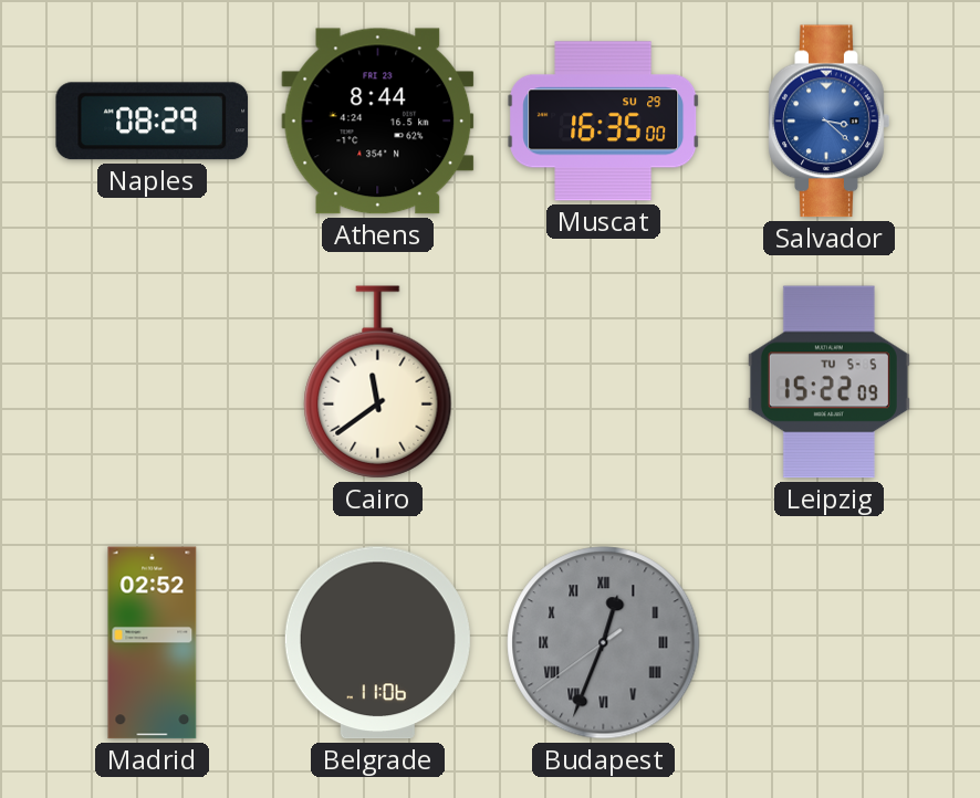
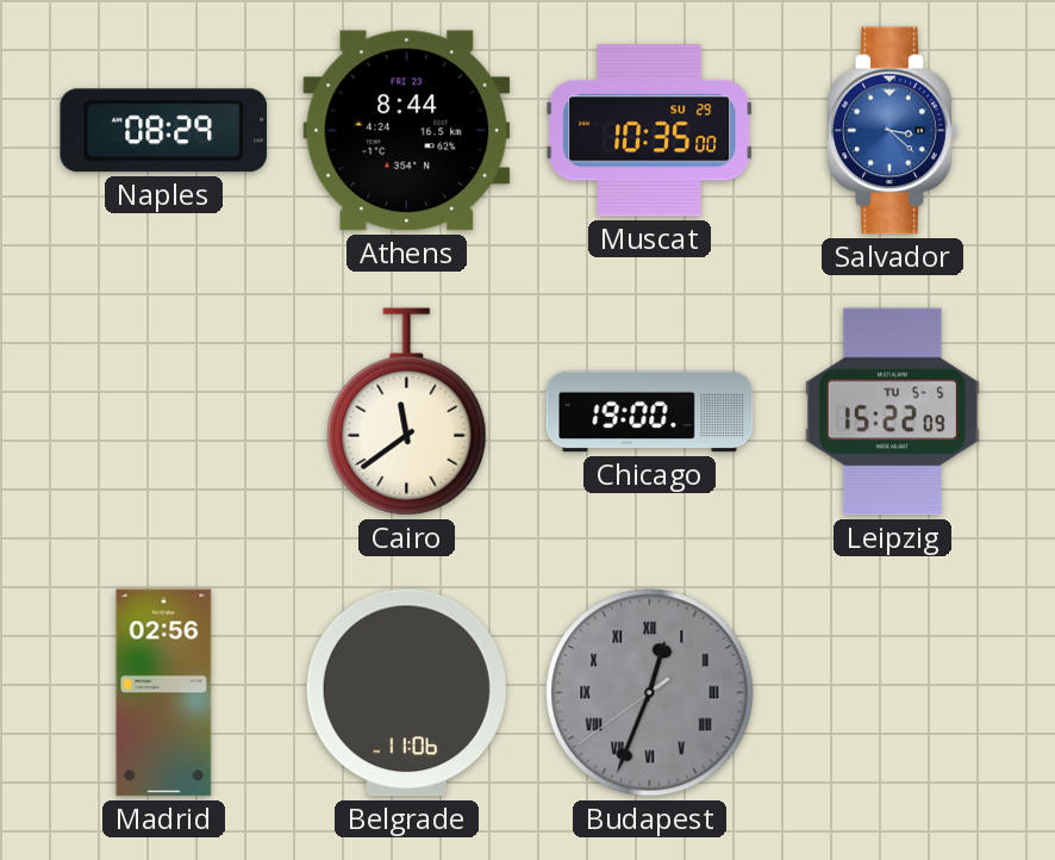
Muscat: 16:35 -> 10:35 (650, 131)
Chicago: none -> 19:00 (650, 412)
Madrid: 02:52 -> 02:56 (164, 693)
